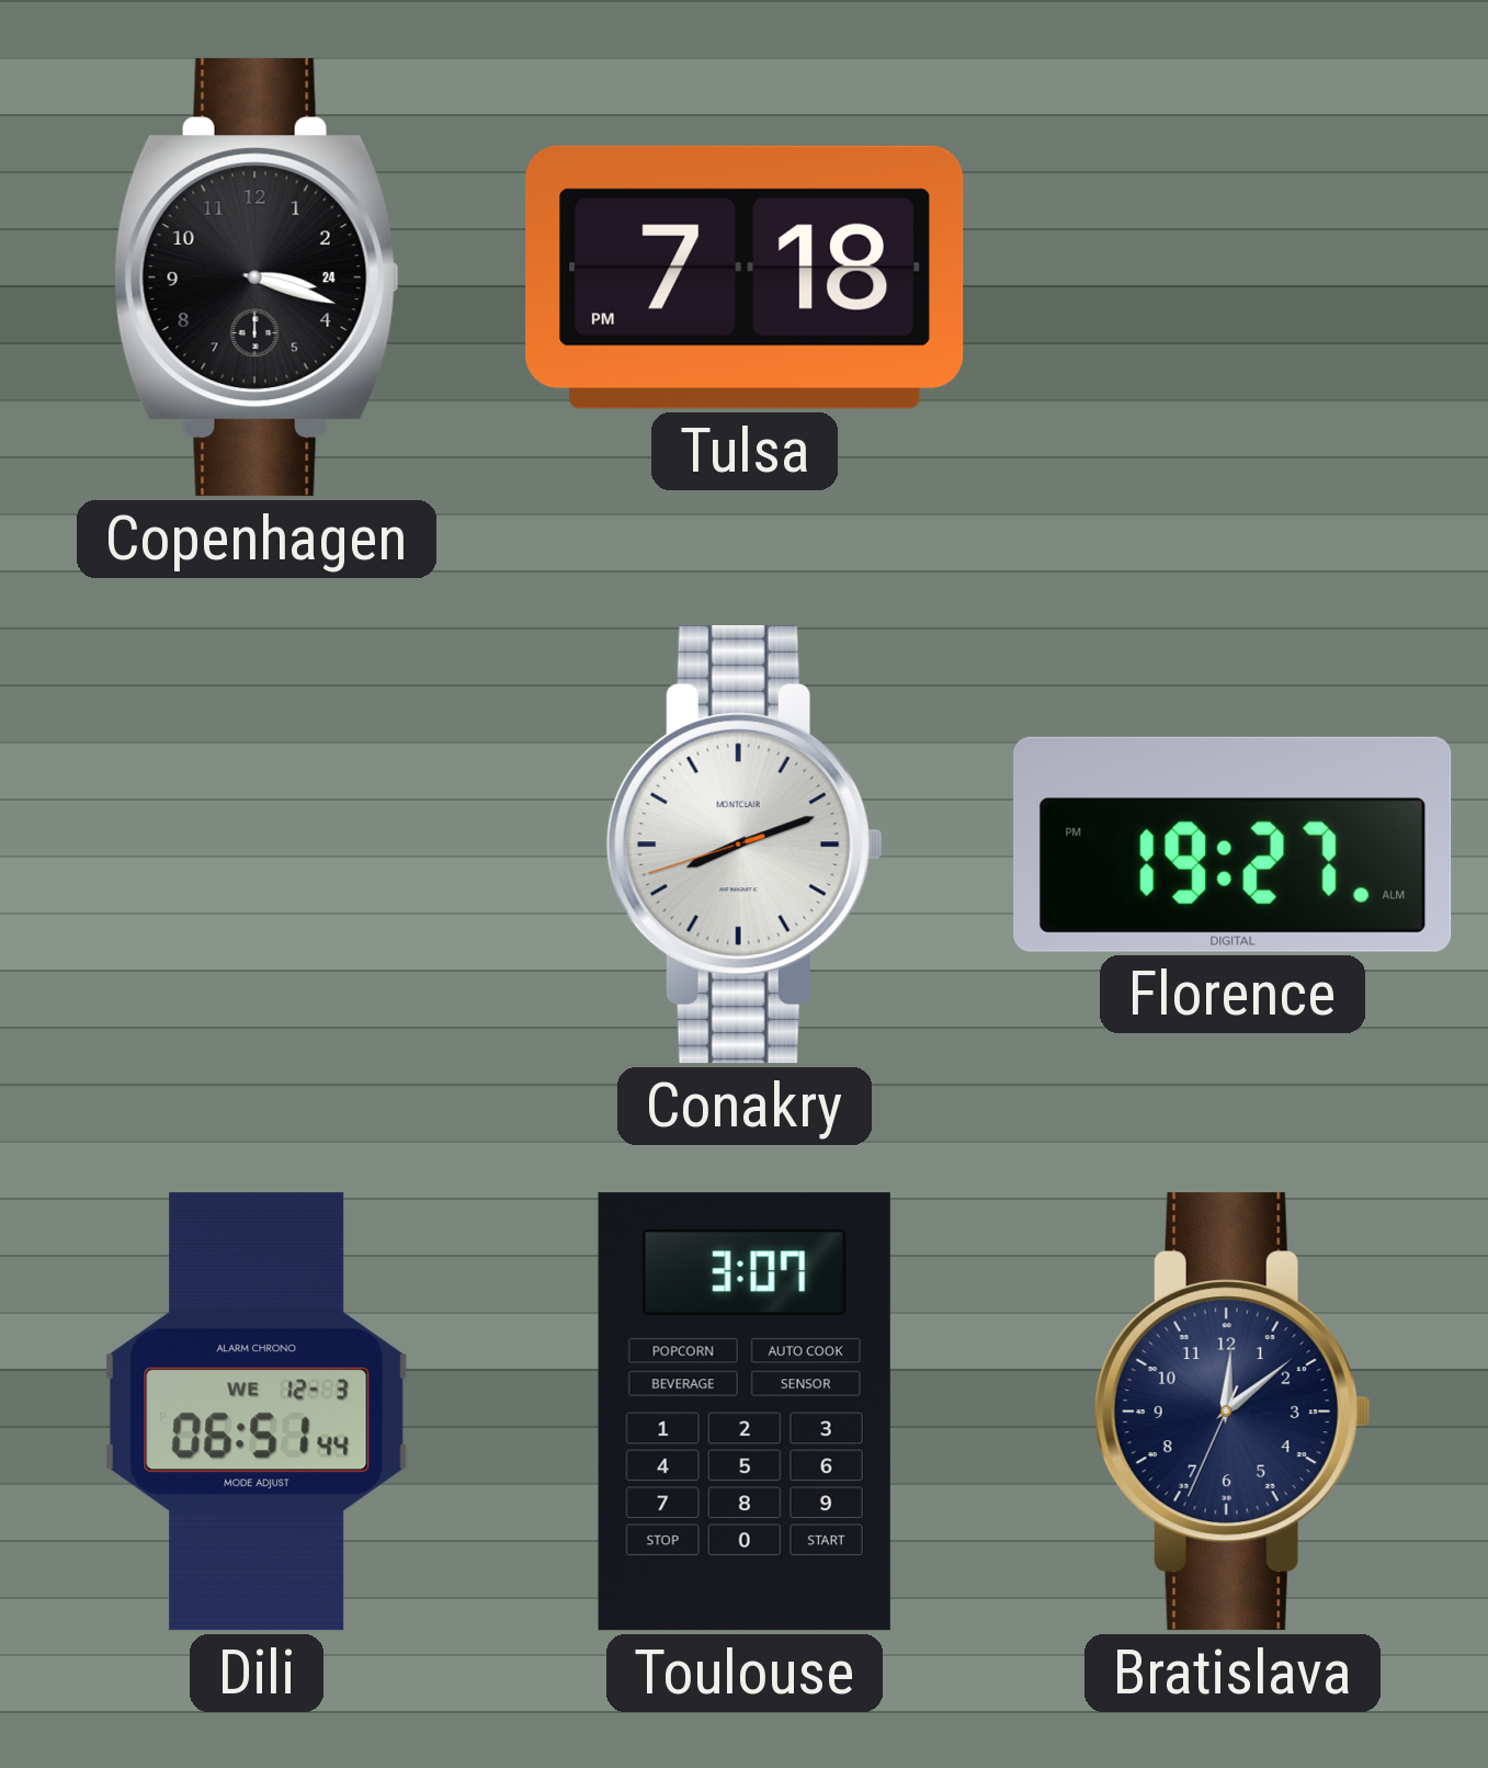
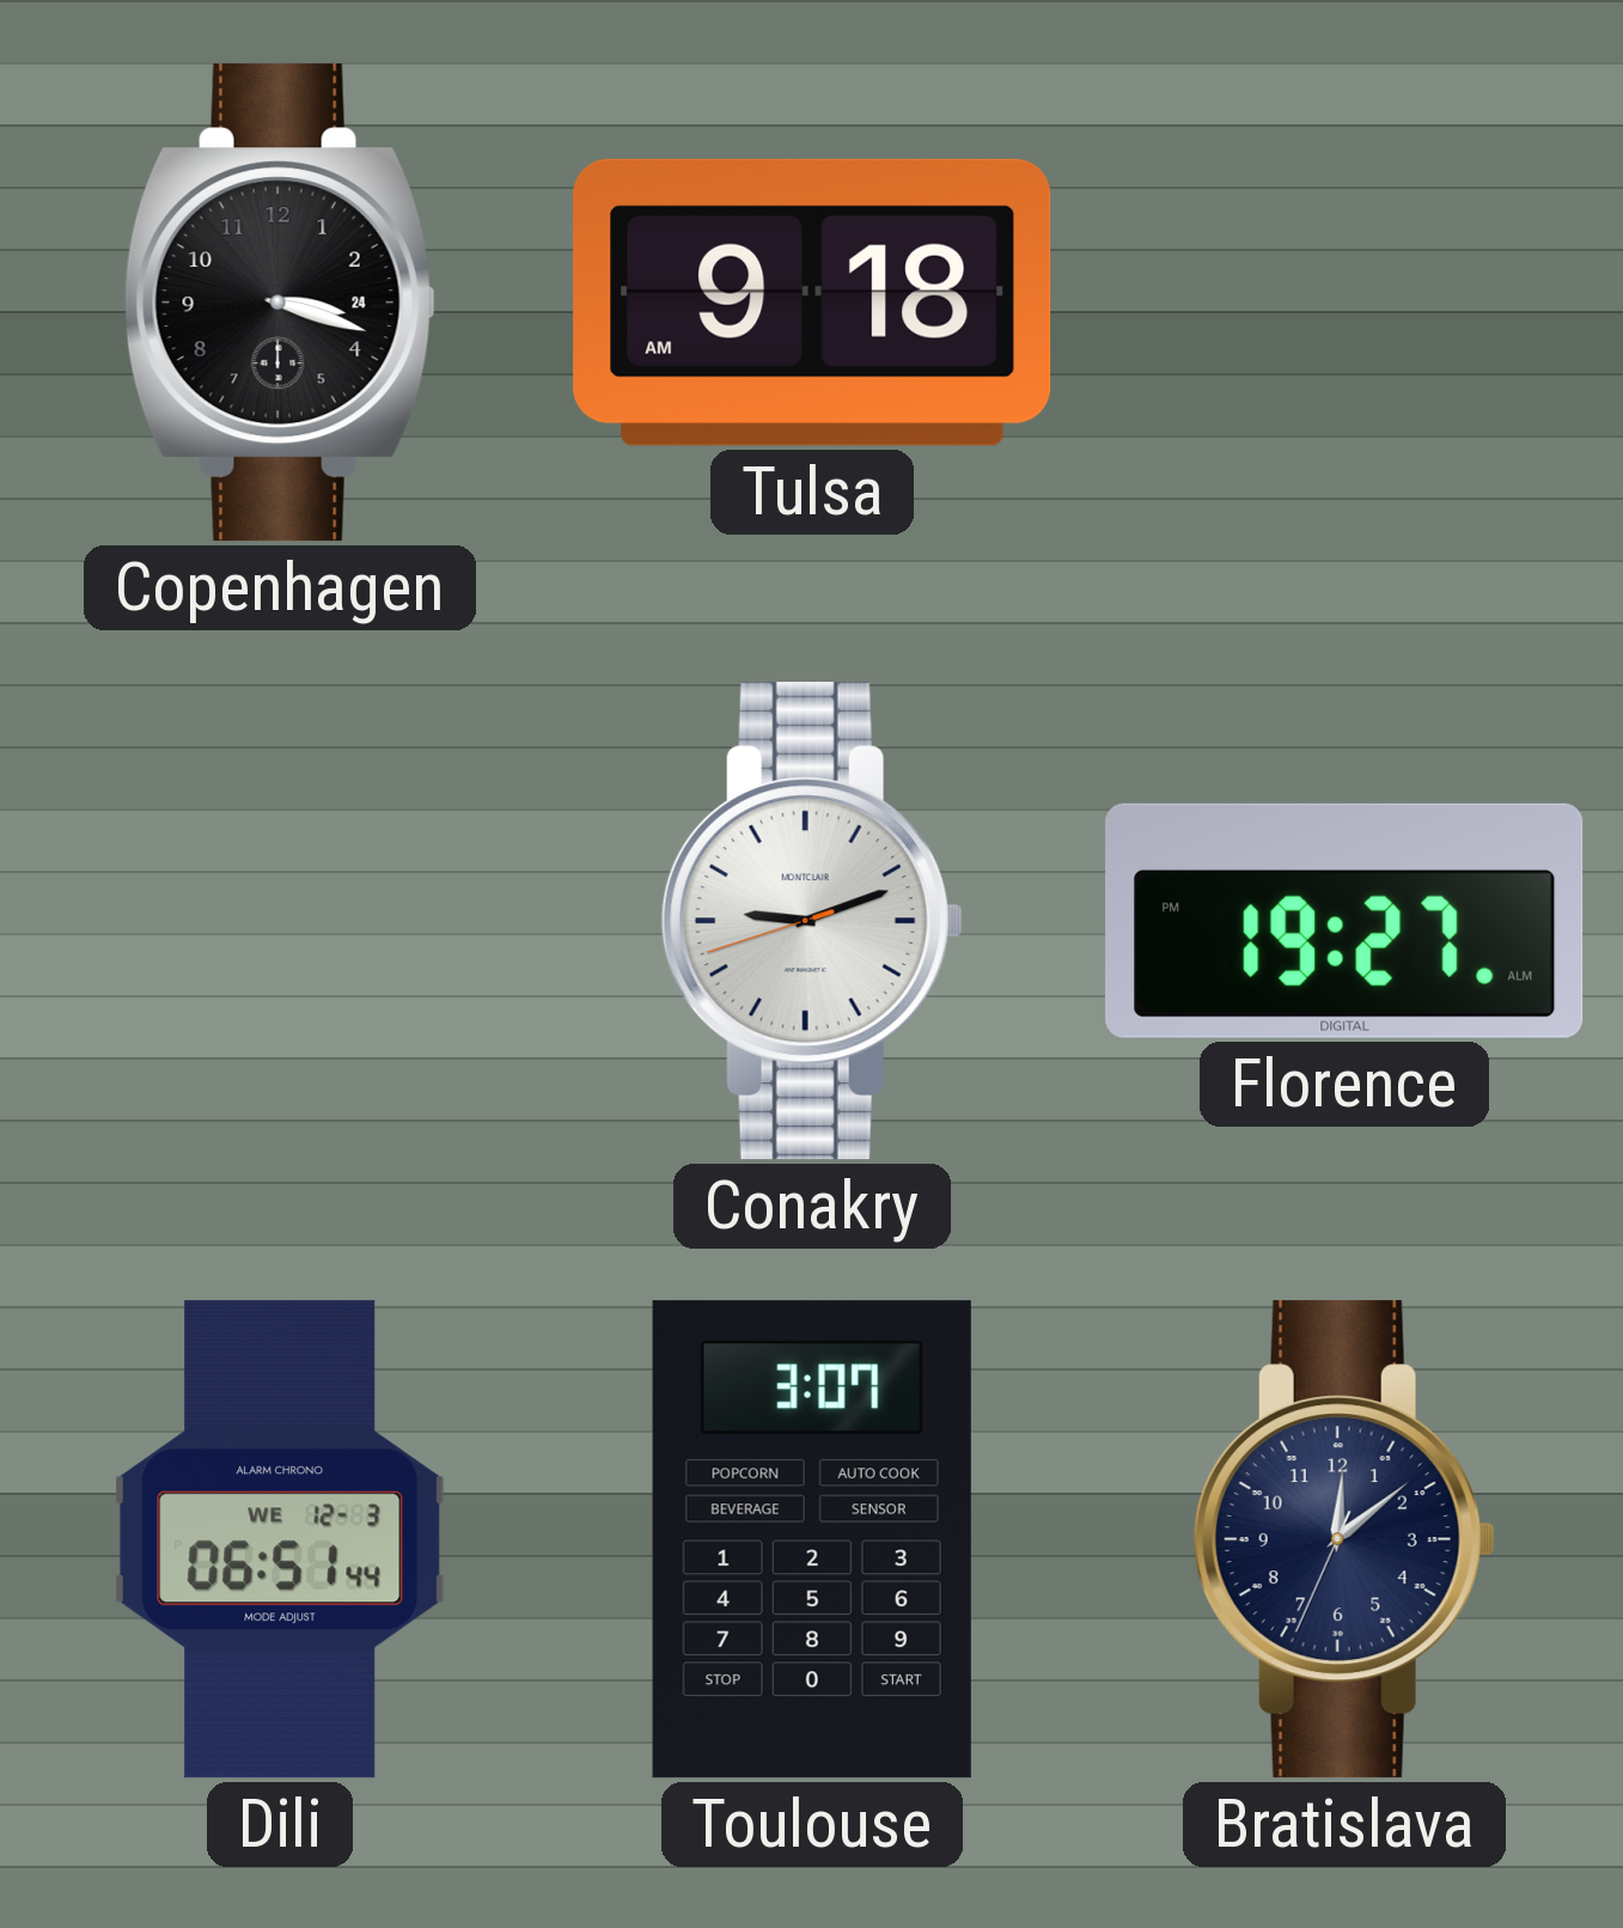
Tulsa: 7:18 -> 9:18 (812, 303)
Conakry: 8:11 -> 9:11 (812, 921)
